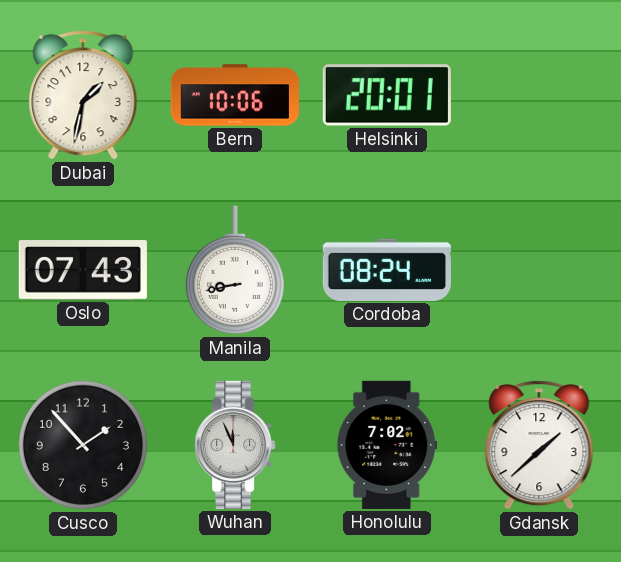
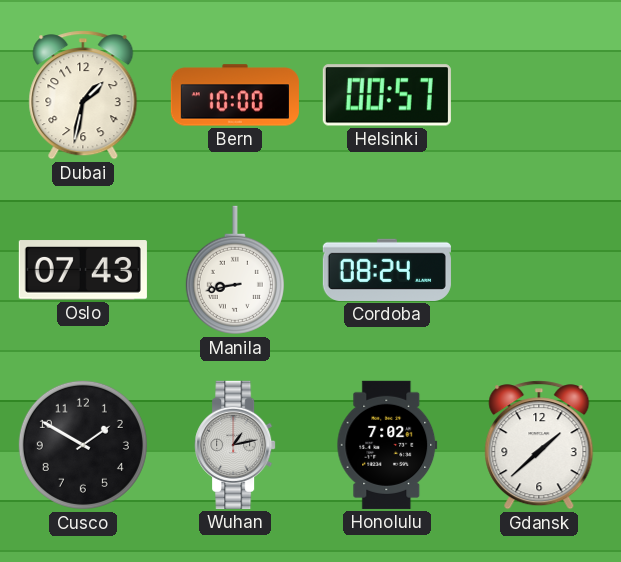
Bern: 10:06 -> 10:00 (235, 95)
Helsinki: 20:01 -> 00:57 (387, 95)
Cusco: 1:53 -> 1:50 (83, 445)
Wuhan: 11:56 -> 1:13 (235, 445)
